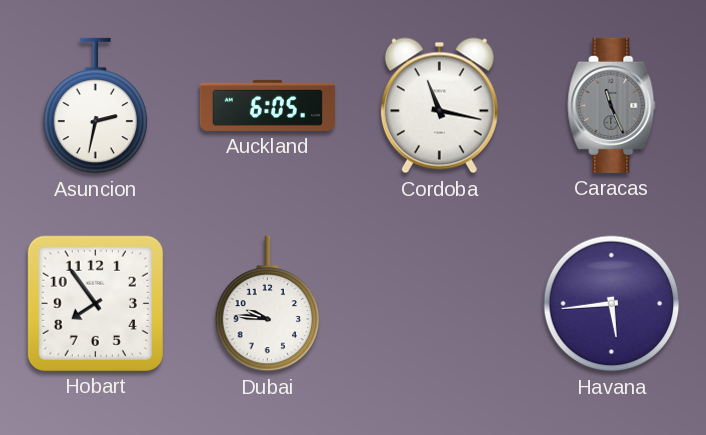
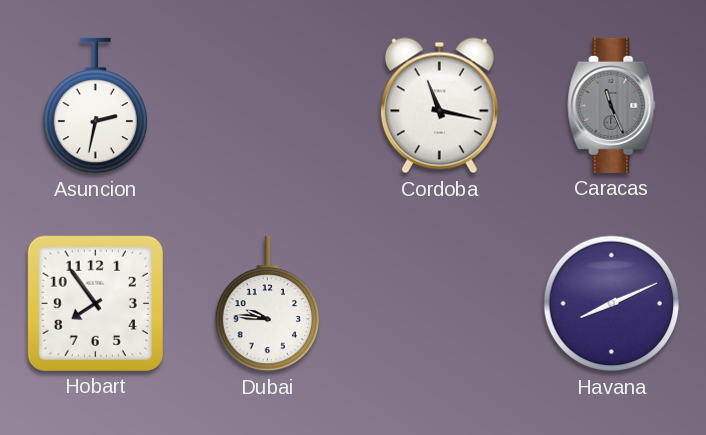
Auckland: 6:05 -> none (267, 105)
Havana: 5:44 -> 8:11 (612, 304)
